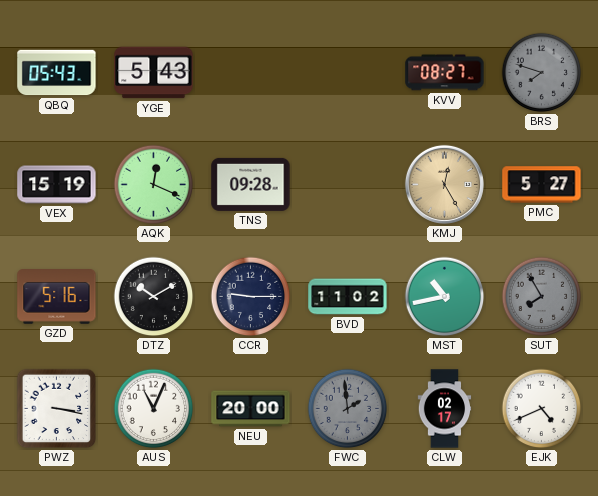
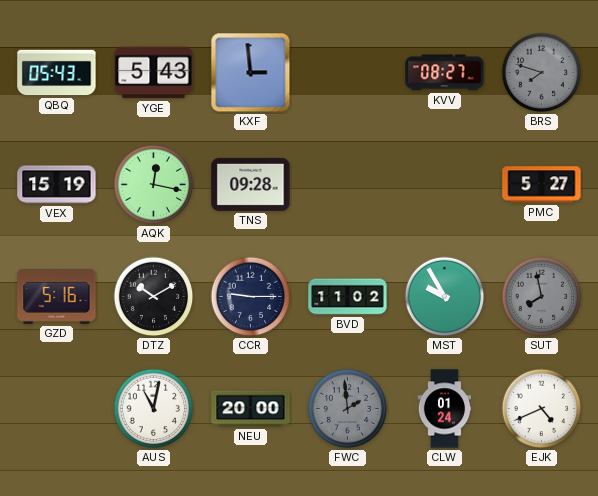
KXF: none -> 2:59 (251, 73)
AQK: 12:19 -> 12:17 (154, 185)
KMJ: 12:25 -> none (444, 184)
MST: 10:43 -> 9:55 (445, 297)
SUT: 7:55 -> 7:58 (542, 297)
PWZ: 3:17 -> none (57, 409)
AUS: 11:04 -> 11:02 (154, 409)
CLW: 02:17 -> 01:24 (445, 409)
